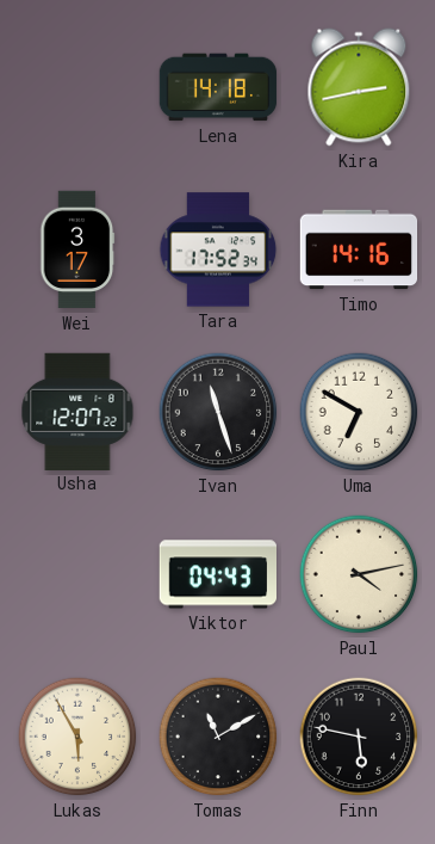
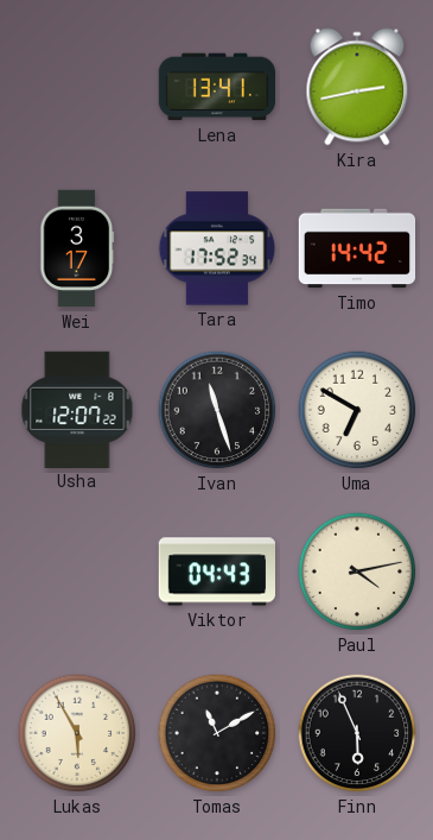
Lena: 14:18 -> 13:41 (217, 87)
Timo: 14:16 -> 14:42 (357, 248)
Finn: 5:47 -> 5:56 (357, 733)
